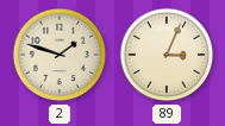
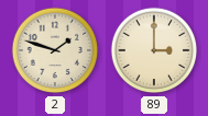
89: 3:04 -> 3:00 (154, 50)
